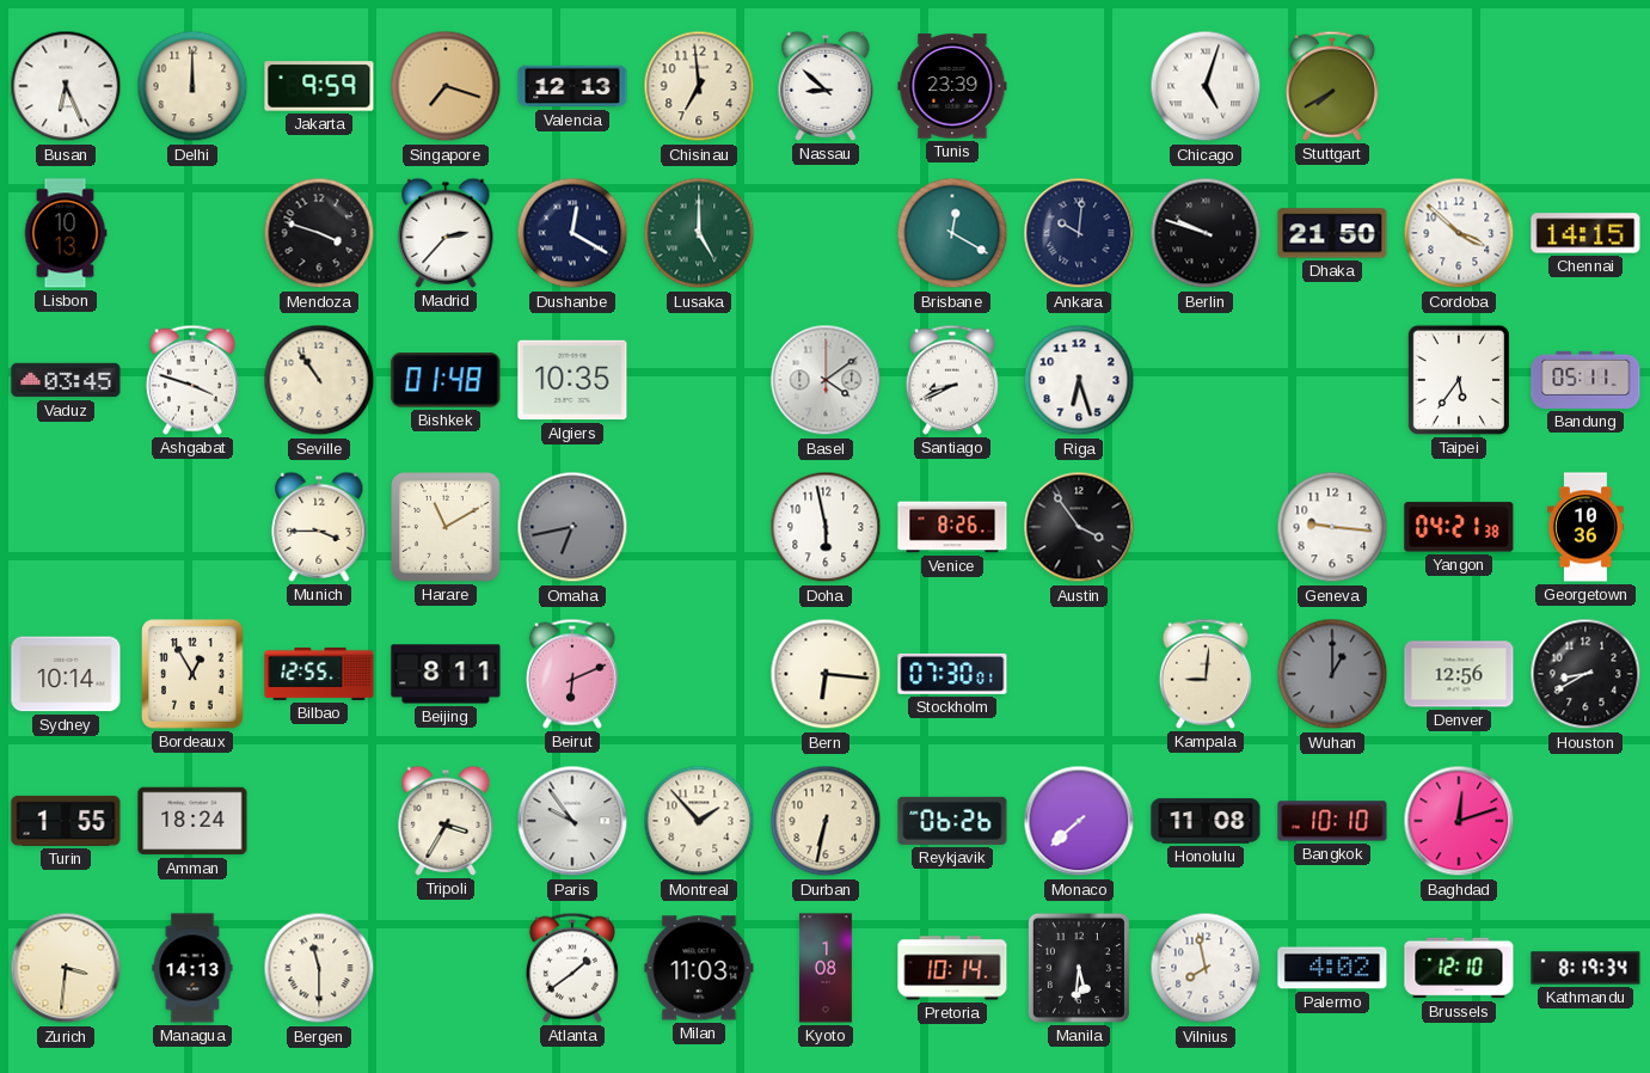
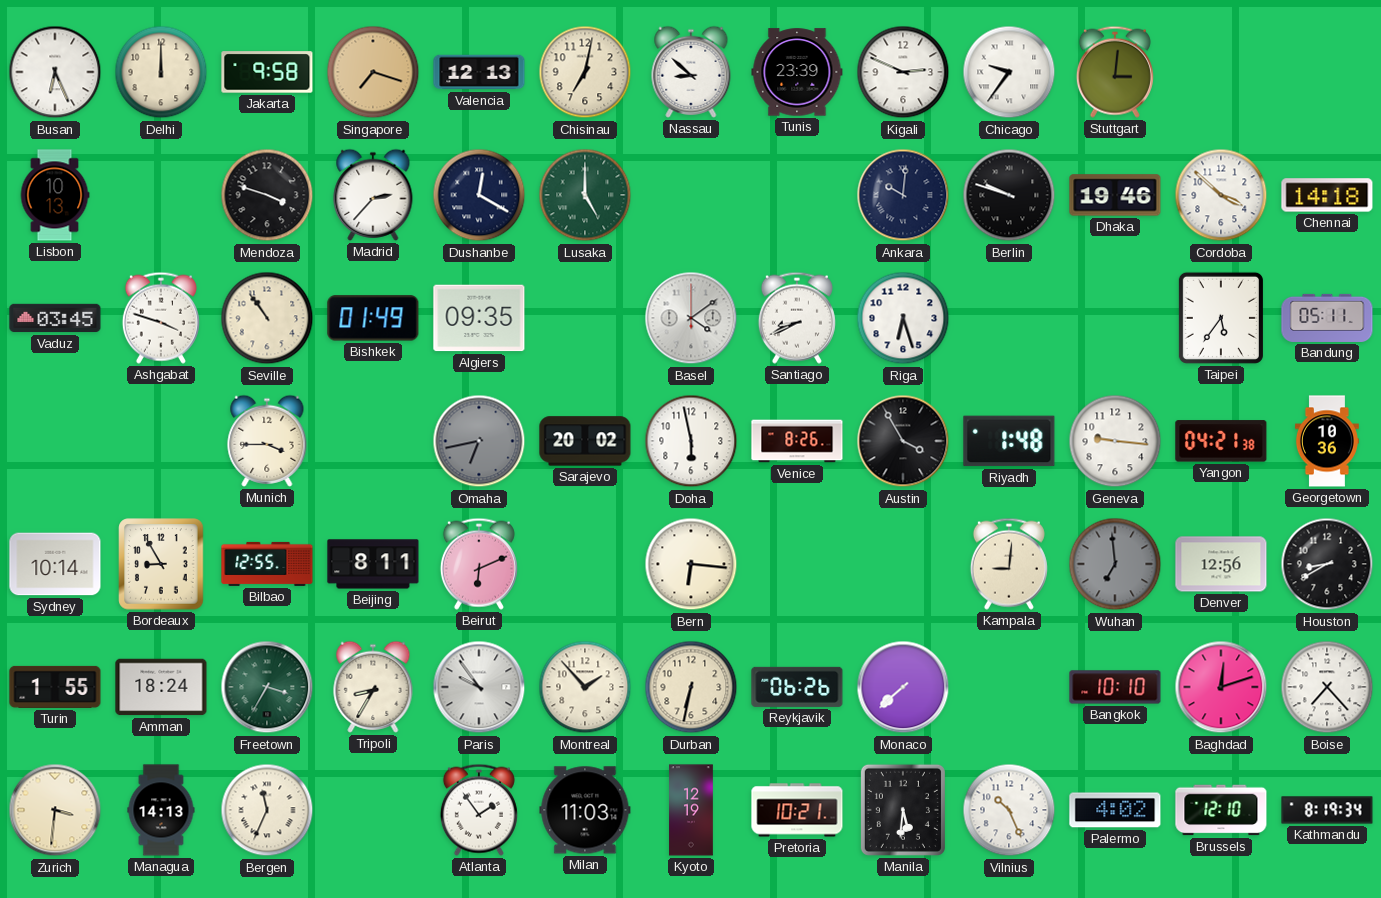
Jakarta: 9:59 -> 9:58 (267, 72)
Chisinau: 6:59 -> 7:02 (585, 72)
Kigali: none -> 2:49 (903, 72)
Chicago: 5:03 -> 9:36 (1009, 72)
Stuttgart: 7:40 -> 3:01 (1115, 72)
Brisbane: 12:20 -> none (952, 233)
Dhaka: 21:50 -> 19:46 (1115, 195)
Chennai: 14:15 -> 14:18 (1327, 195)
Bishkek: 01:48 -> 01:49 (373, 318)
Algiers: 10:35 -> 09:35 (479, 318)
Harare: 11:10 -> none (446, 527)
Sarajevo: none -> 20:02 (585, 441)
Austin: 3:54 -> 3:55 (903, 441)
Riyadh: none -> 1:48 (1009, 441)
Bordeaux: 12:55 -> 8:55 (161, 564)
Stockholm: 07:30 -> none (952, 674)
Wuhan: 1:00 -> 6:59 (1115, 564)
Freetown: none -> 3:35 (267, 687)
Tripoli: 3:35 -> 8:35 (373, 687)
Honolulu: 11:08 -> none (1206, 821)
Boise: none -> 7:23 (1327, 687)
Bergen: 11:30 -> 11:34 (267, 810)
Atlanta: 1:39 -> 1:54 (479, 810)
Kyoto: 1:08 -> 12:19 (691, 810)
Pretoria: 10:14 -> 10:21 (797, 810)
Vilnius: 7:58 -> 10:26 (1009, 810)
